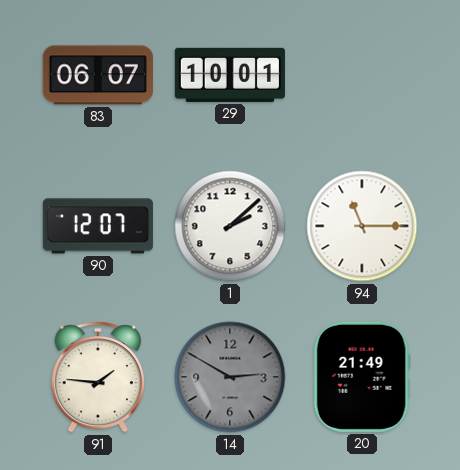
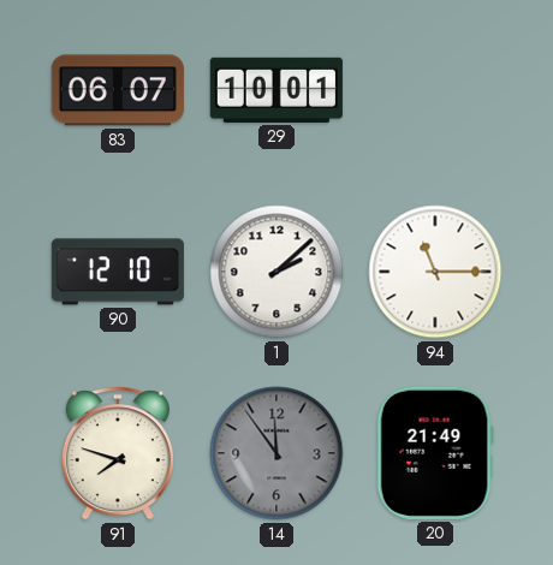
90: 12:07 -> 12:10 (118, 272)
91: 1:46 -> 7:48 (118, 454)
14: 2:50 -> 11:54 (276, 453)
